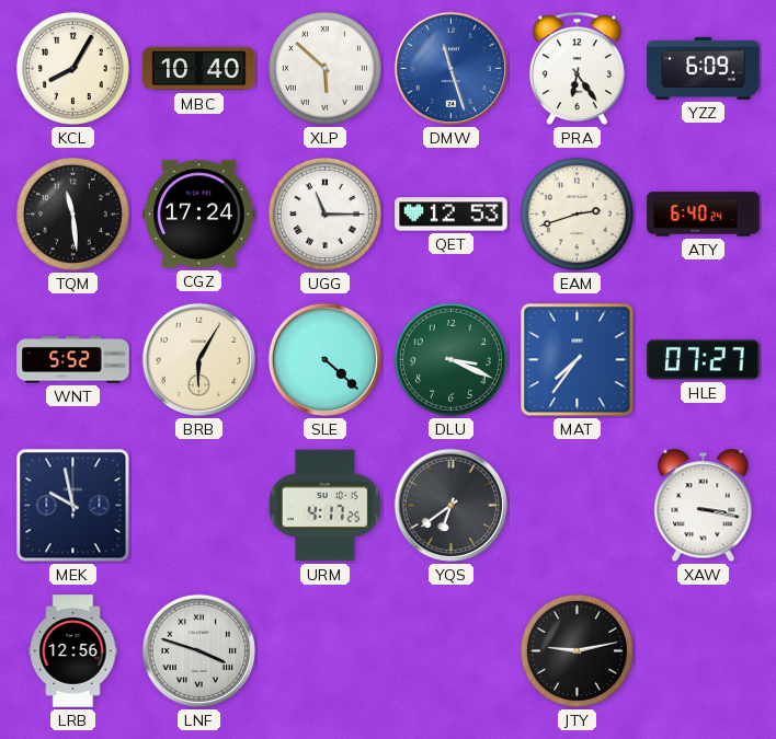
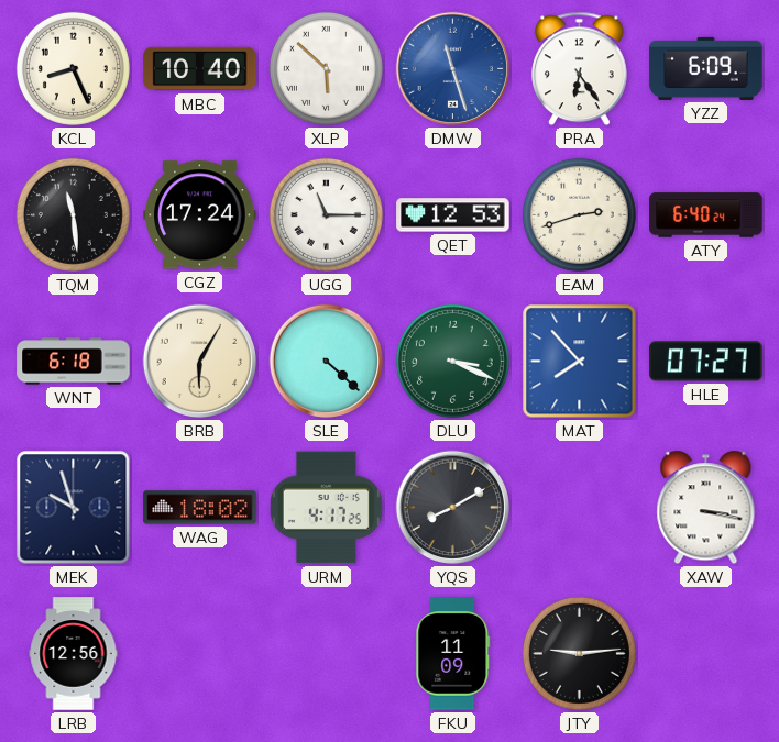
KCL: 8:05 -> 8:26 (73, 68)
WNT: 5:52 -> 6:18 (74, 362)
MAT: 7:36 -> 7:53 (580, 362)
MEK: 9:58 -> 9:57 (74, 508)
WAG: none -> 18:02 (200, 508)
YQS: 6:39 -> 8:10 (453, 508)
LNF: 3:48 -> none (199, 651)
FKU: none -> 11:09 (453, 654)
JTY: 9:13 -> 9:14 (579, 653)
